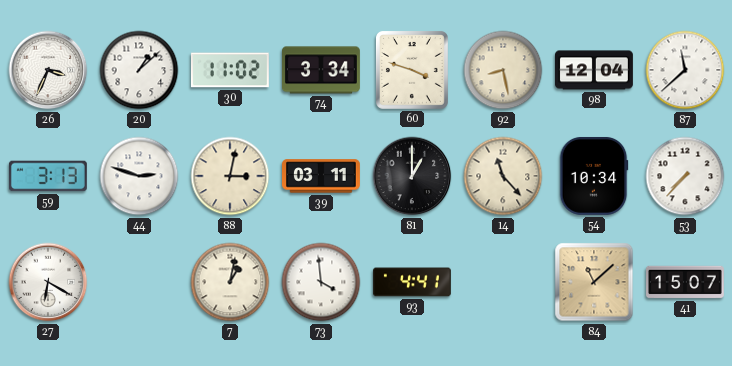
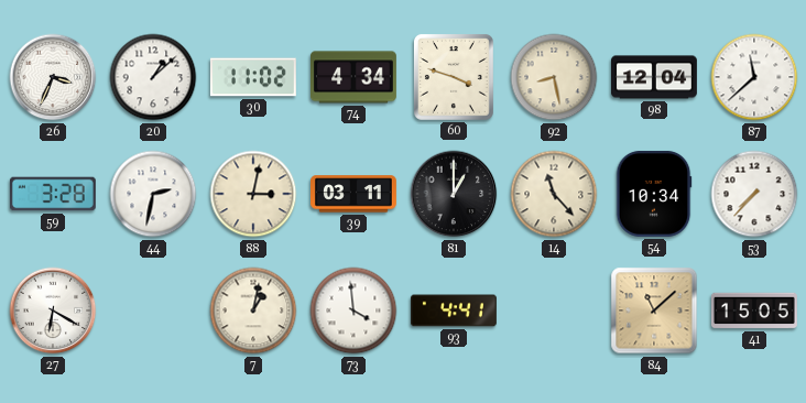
74: 3:34 -> 4:34 (355, 77)
59: 3:13 -> 3:28 (53, 194)
44: 2:48 -> 2:32 (153, 194)
41: 15:07 -> 15:05 (755, 311)
